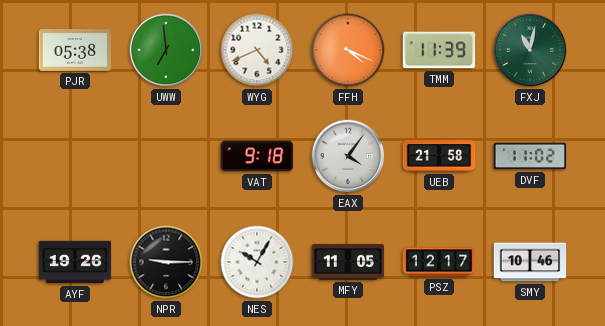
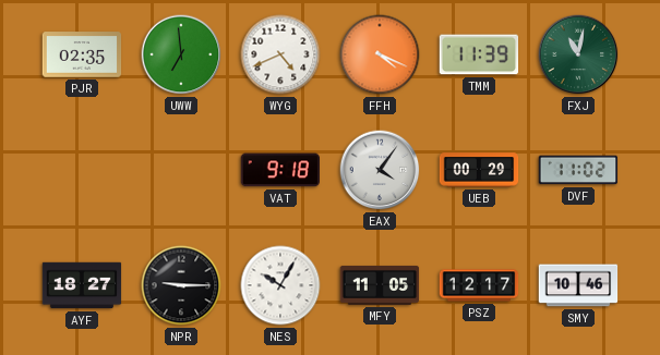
PJR: 05:38 -> 02:35 (82, 54)
UEB: 21:58 -> 00:29 (479, 170)
AYF: 19:26 -> 18:27 (82, 285)
